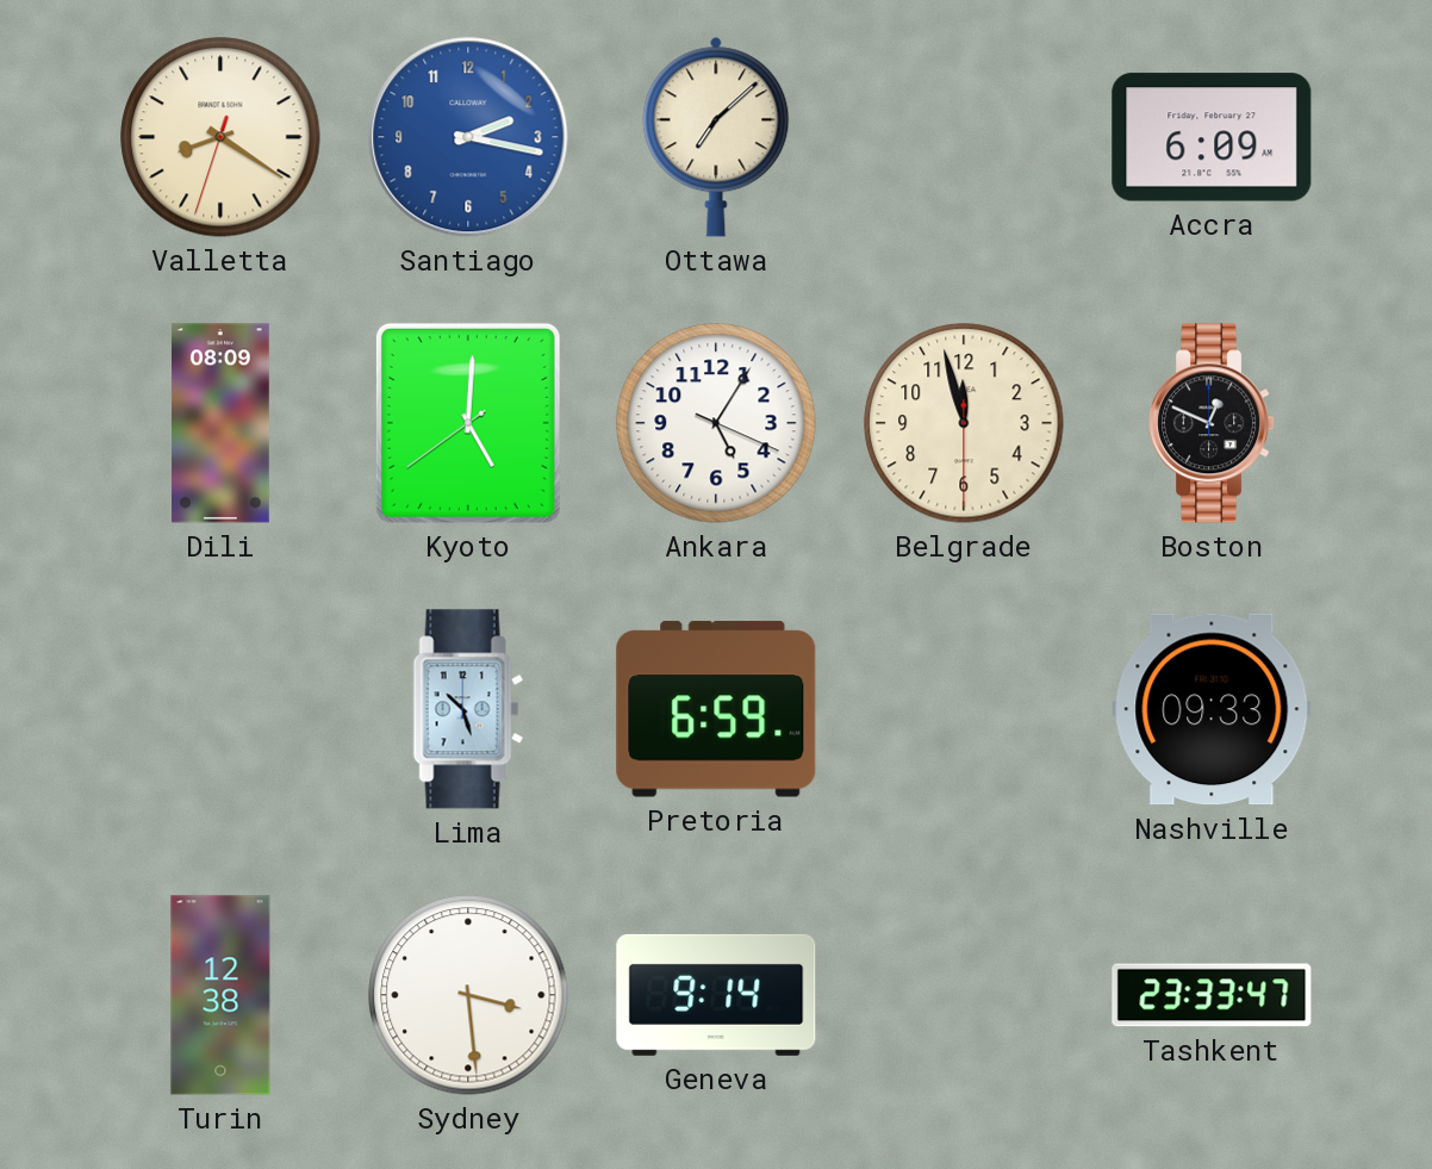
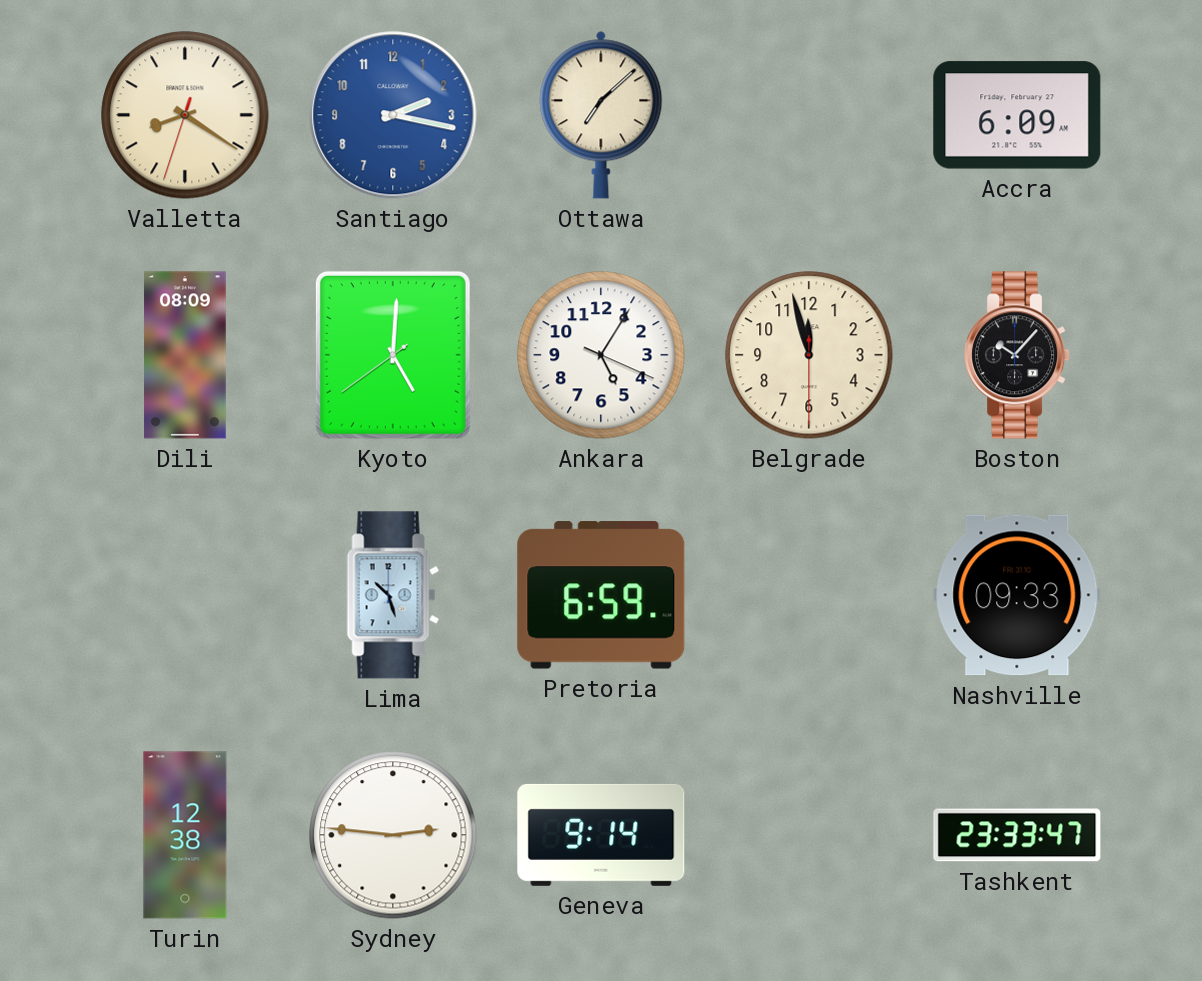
Boston: 12:49 -> 10:07 (1018, 355)
Sydney: 3:29 -> 2:46 (393, 835)
